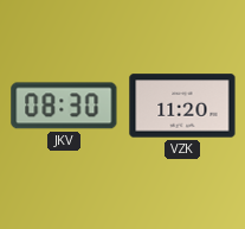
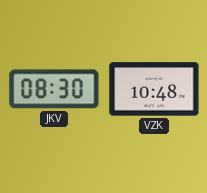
VZK: 11:20 -> 10:48 (154, 89)
